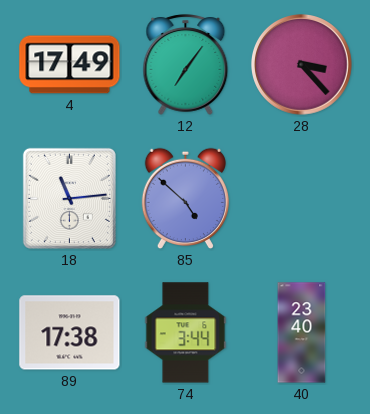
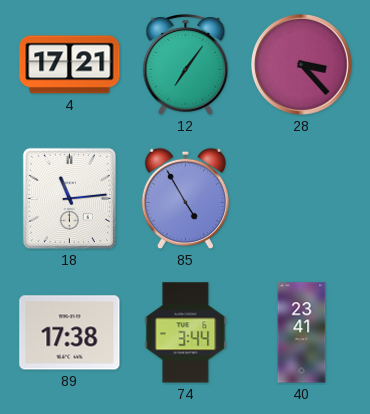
4: 17:49 -> 17:21 (70, 65)
85: 4:52 -> 4:55 (185, 199)
40: 23:40 -> 23:41 (302, 333)
